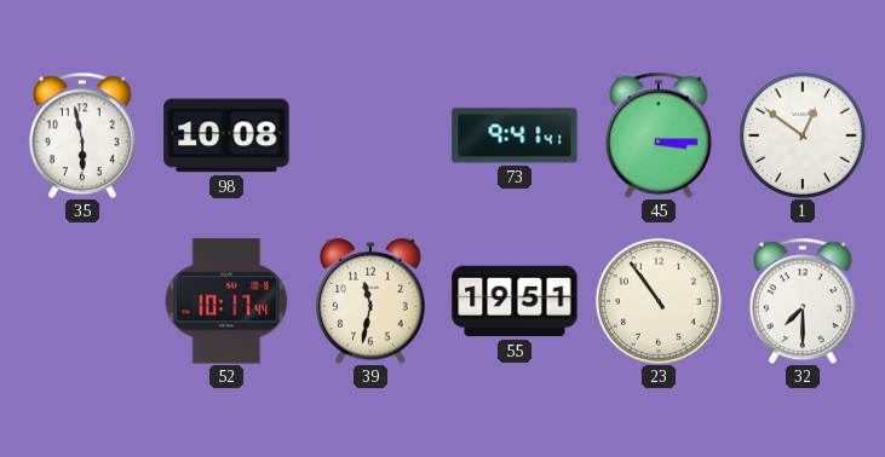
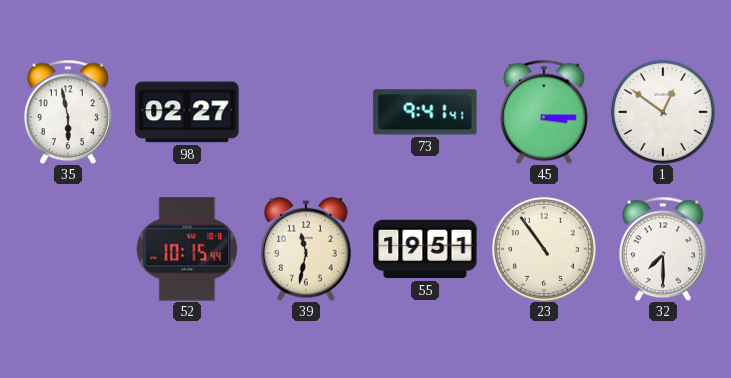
98: 10:08 -> 02:27 (187, 112)
52: 10:17 -> 10:15 (187, 249)
